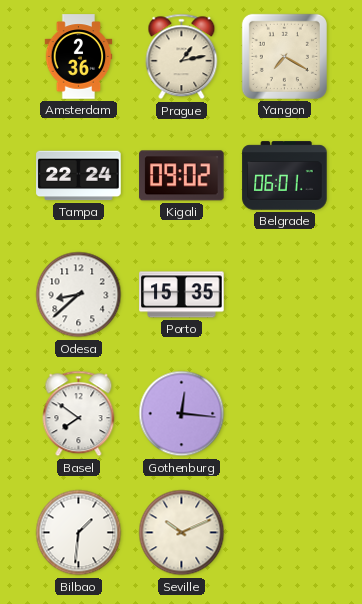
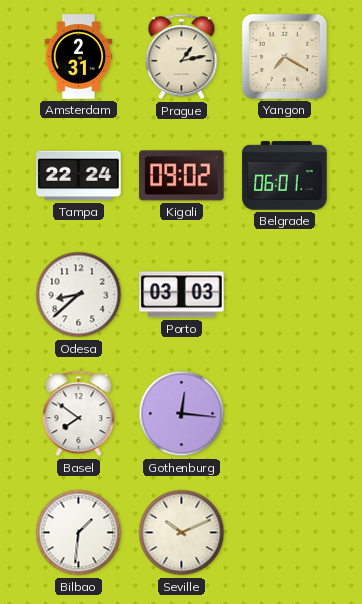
Amsterdam: 2:36 -> 2:31 (79, 57)
Porto: 15:35 -> 03:03 (182, 295)
